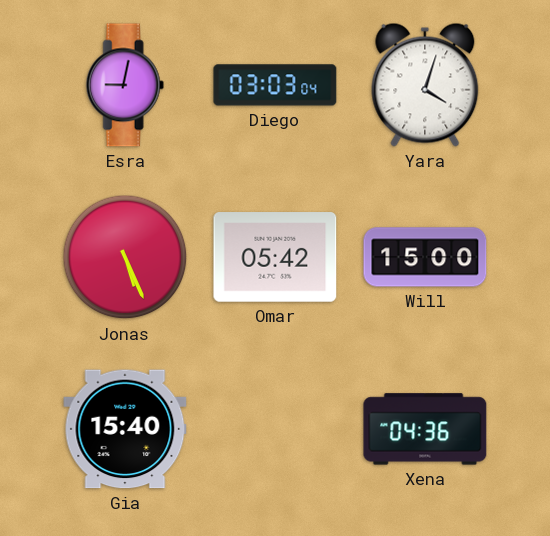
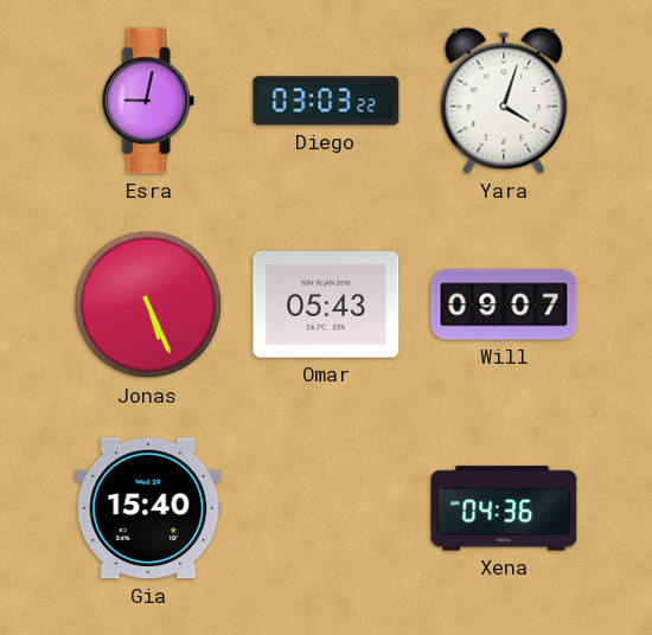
Diego: 03:03:04 -> 03:03:22 (326, 101)
Omar: 05:42 -> 05:43 (326, 304)
Will: 15:00 -> 09:07 (504, 304)
